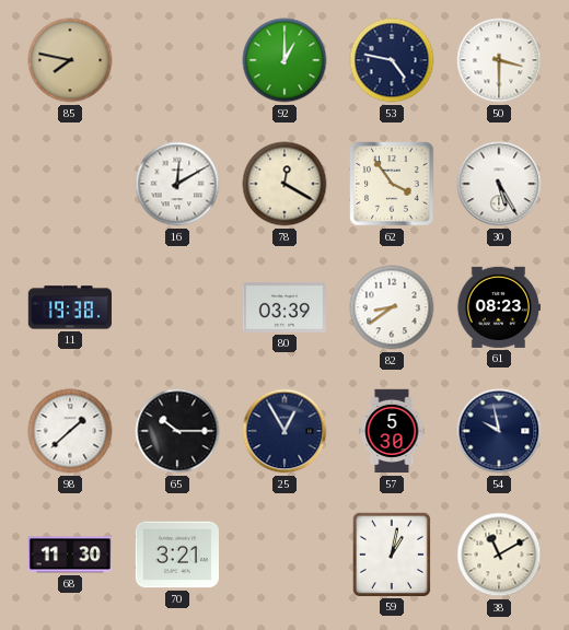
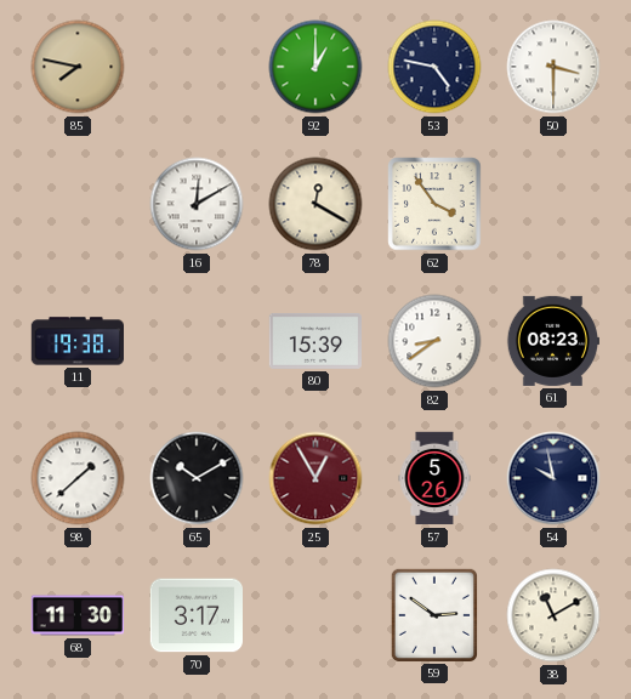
30: 5:25 -> none (499, 184)
80: 03:39 -> 15:39 (314, 341)
65: 10:15 -> 10:10 (197, 478)
25 dial: navy -> burgundy (315, 478)
57: 5:30 -> 5:26 (434, 478)
70: 3:21 -> 3:17 (195, 615)
59: 1:02 -> 2:51 (433, 614)
